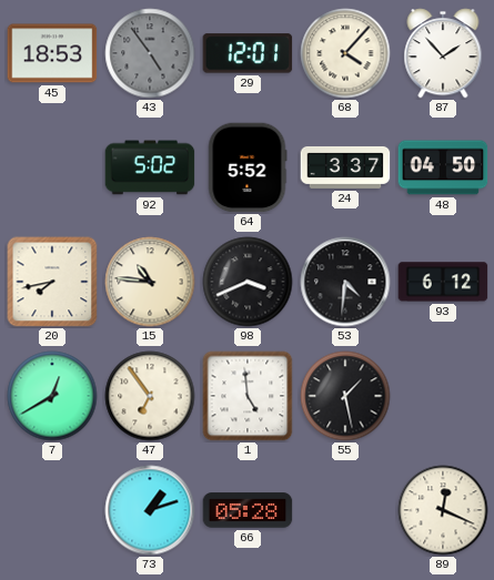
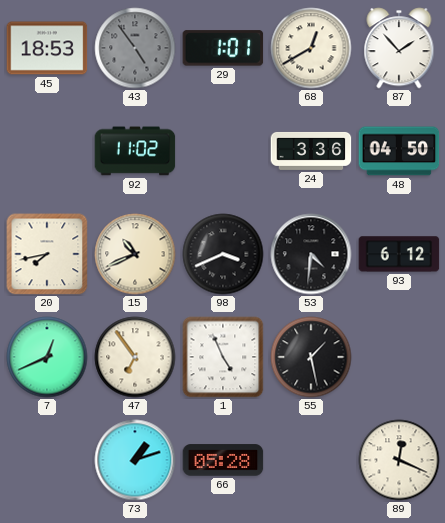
29: 12:01 -> 1:01 (223, 48)
68: 4:07 -> 12:40 (311, 48)
92: 5:02 -> 11:02 (135, 151)
64: 5:52 -> none (248, 167)
24: 3:37 -> 3:36 (311, 151)
15: 10:46 -> 10:41 (135, 254)
7: 12:40 -> 12:41 (47, 357)
1: 4:59 -> 4:56 (223, 357)
